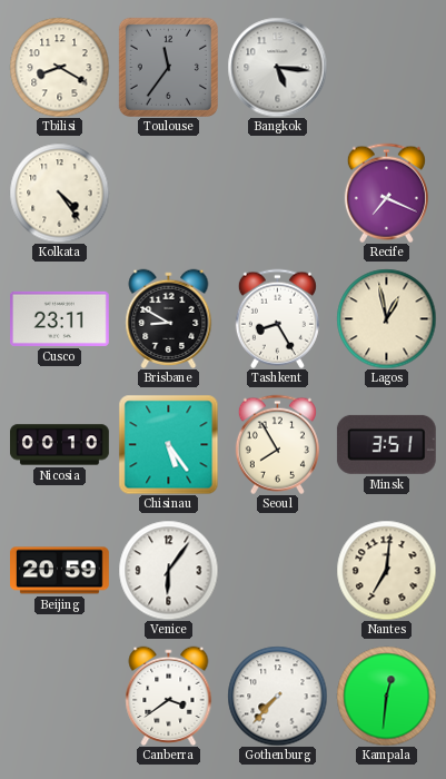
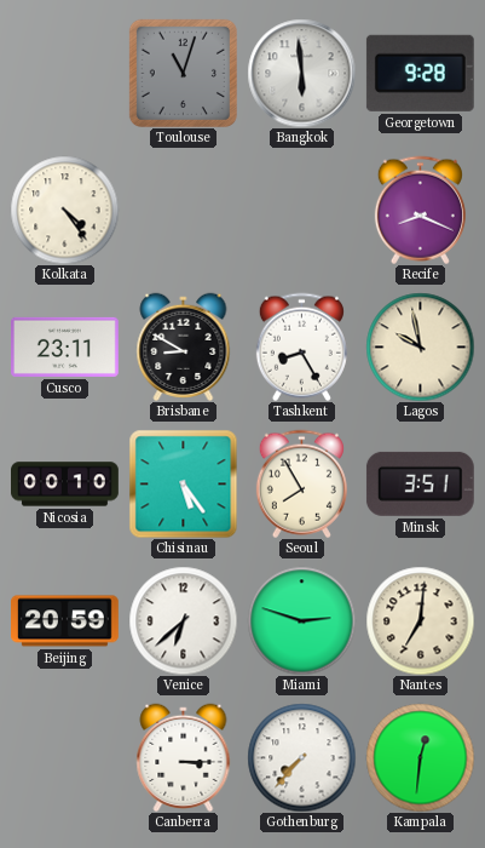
Tbilisi: 8:20 -> none (59, 67)
Toulouse: 11:36 -> 11:03 (183, 73)
Bangkok: 5:16 -> 5:59 (301, 73)
Georgetown: none -> 9:28 (420, 73)
Recife: 7:19 -> 8:19 (420, 210)
Lagos: 12:58 -> 9:58 (420, 346)
Venice: 6:06 -> 6:38 (183, 620)
Miami: none -> 2:48 (301, 620)
Canberra: 3:39 -> 3:15 (184, 757)
